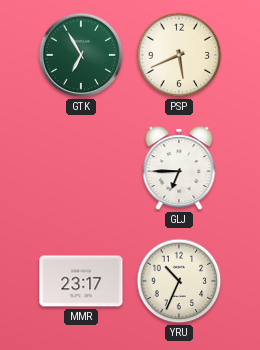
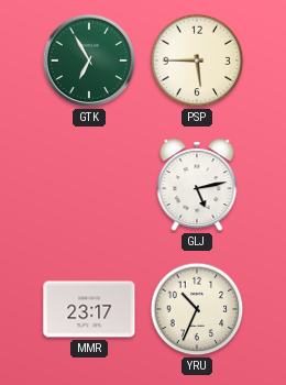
PSP: 5:41 -> 5:45 (197, 61)
GLJ: 6:45 -> 5:13 (197, 186)
